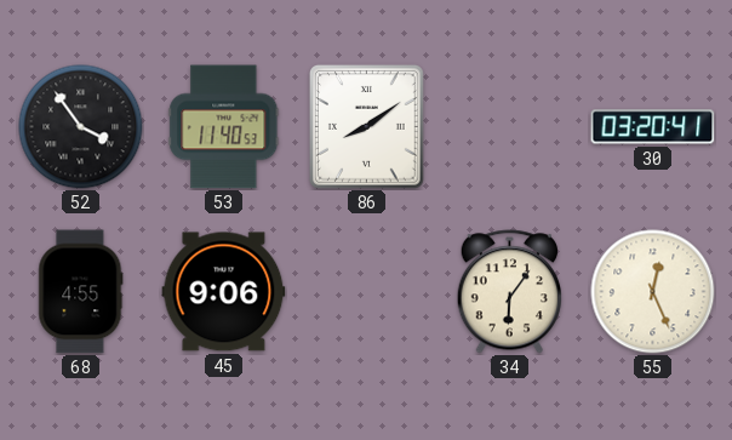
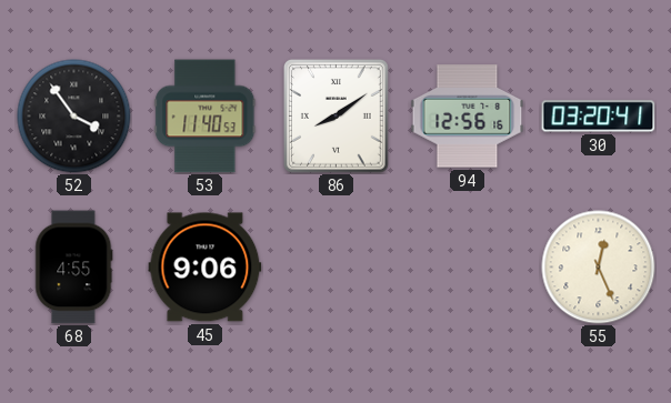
94: none -> 12:56 (468, 117)
34: 6:06 -> none (509, 292)
